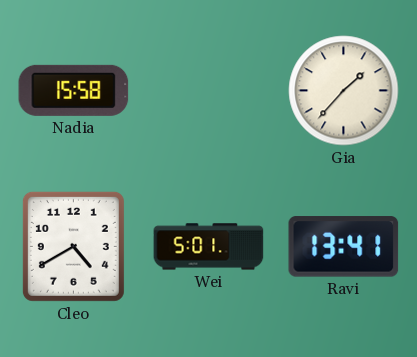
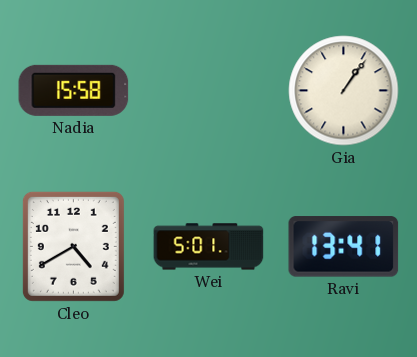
Gia: 1:37 -> 1:06 (344, 91)
